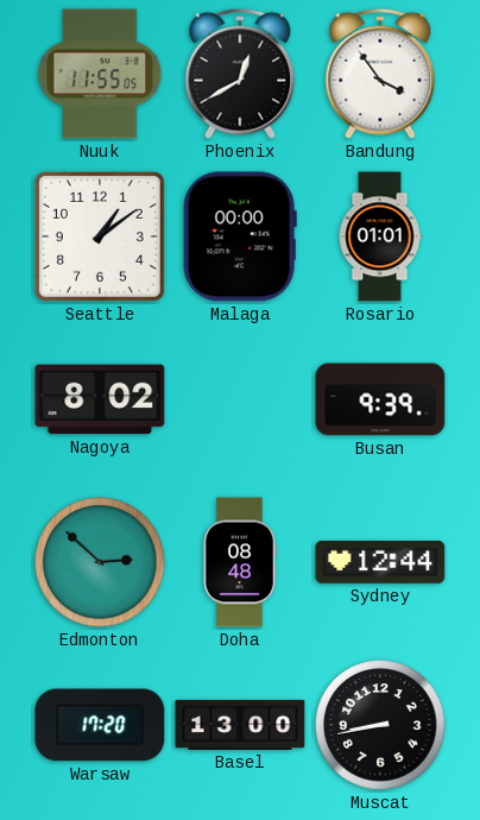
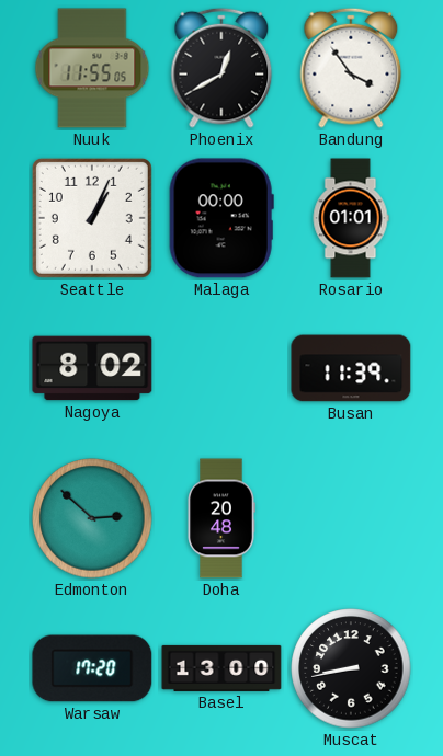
Seattle: 1:09 -> 1:04 (92, 218)
Busan: 9:39 -> 11:39 (351, 368)
Doha: 08:48 -> 20:48 (222, 518)
Sydney: 12:44 -> none (380, 562)
